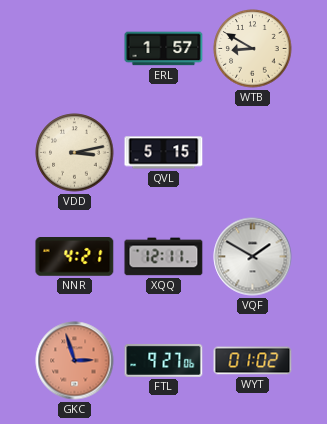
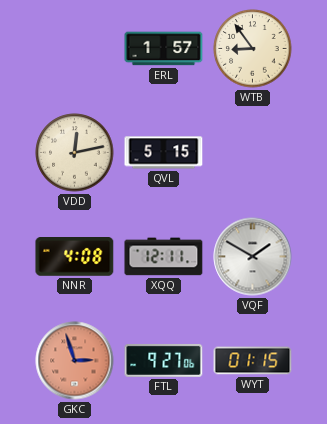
WTB: 8:50 -> 8:54 (253, 49)
VDD: 3:13 -> 12:13 (75, 153)
NNR: 4:21 -> 4:08 (75, 257)
WYT: 01:02 -> 01:15 (253, 361)
